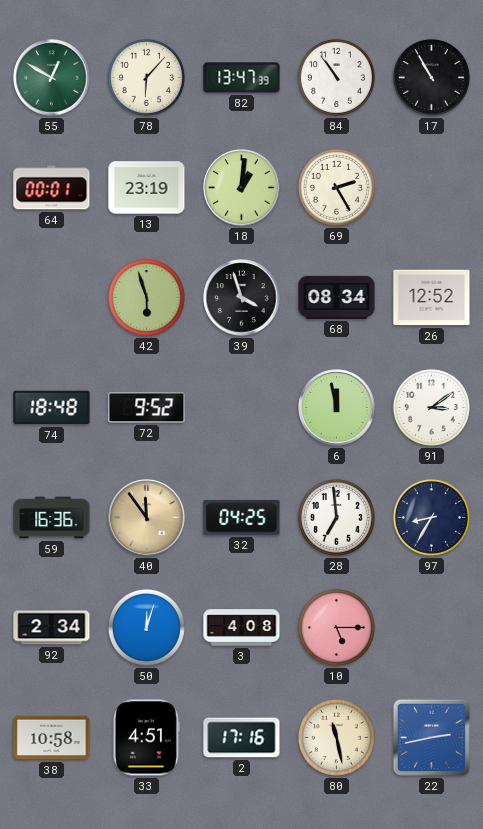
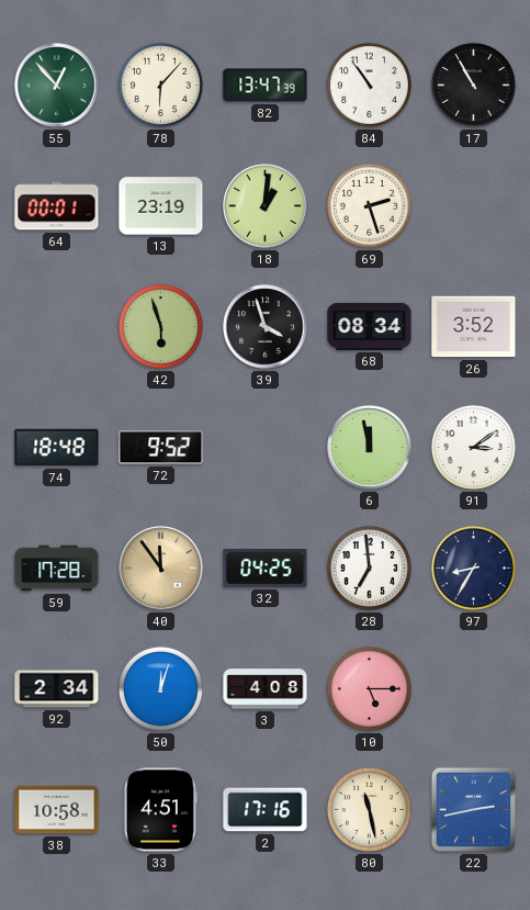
55: 12:50 -> 12:53 (57, 86)
69: 2:25 -> 2:27 (369, 205)
26: 12:52 -> 3:52 (474, 327)
59: 16:36 -> 17:28 (57, 569)
